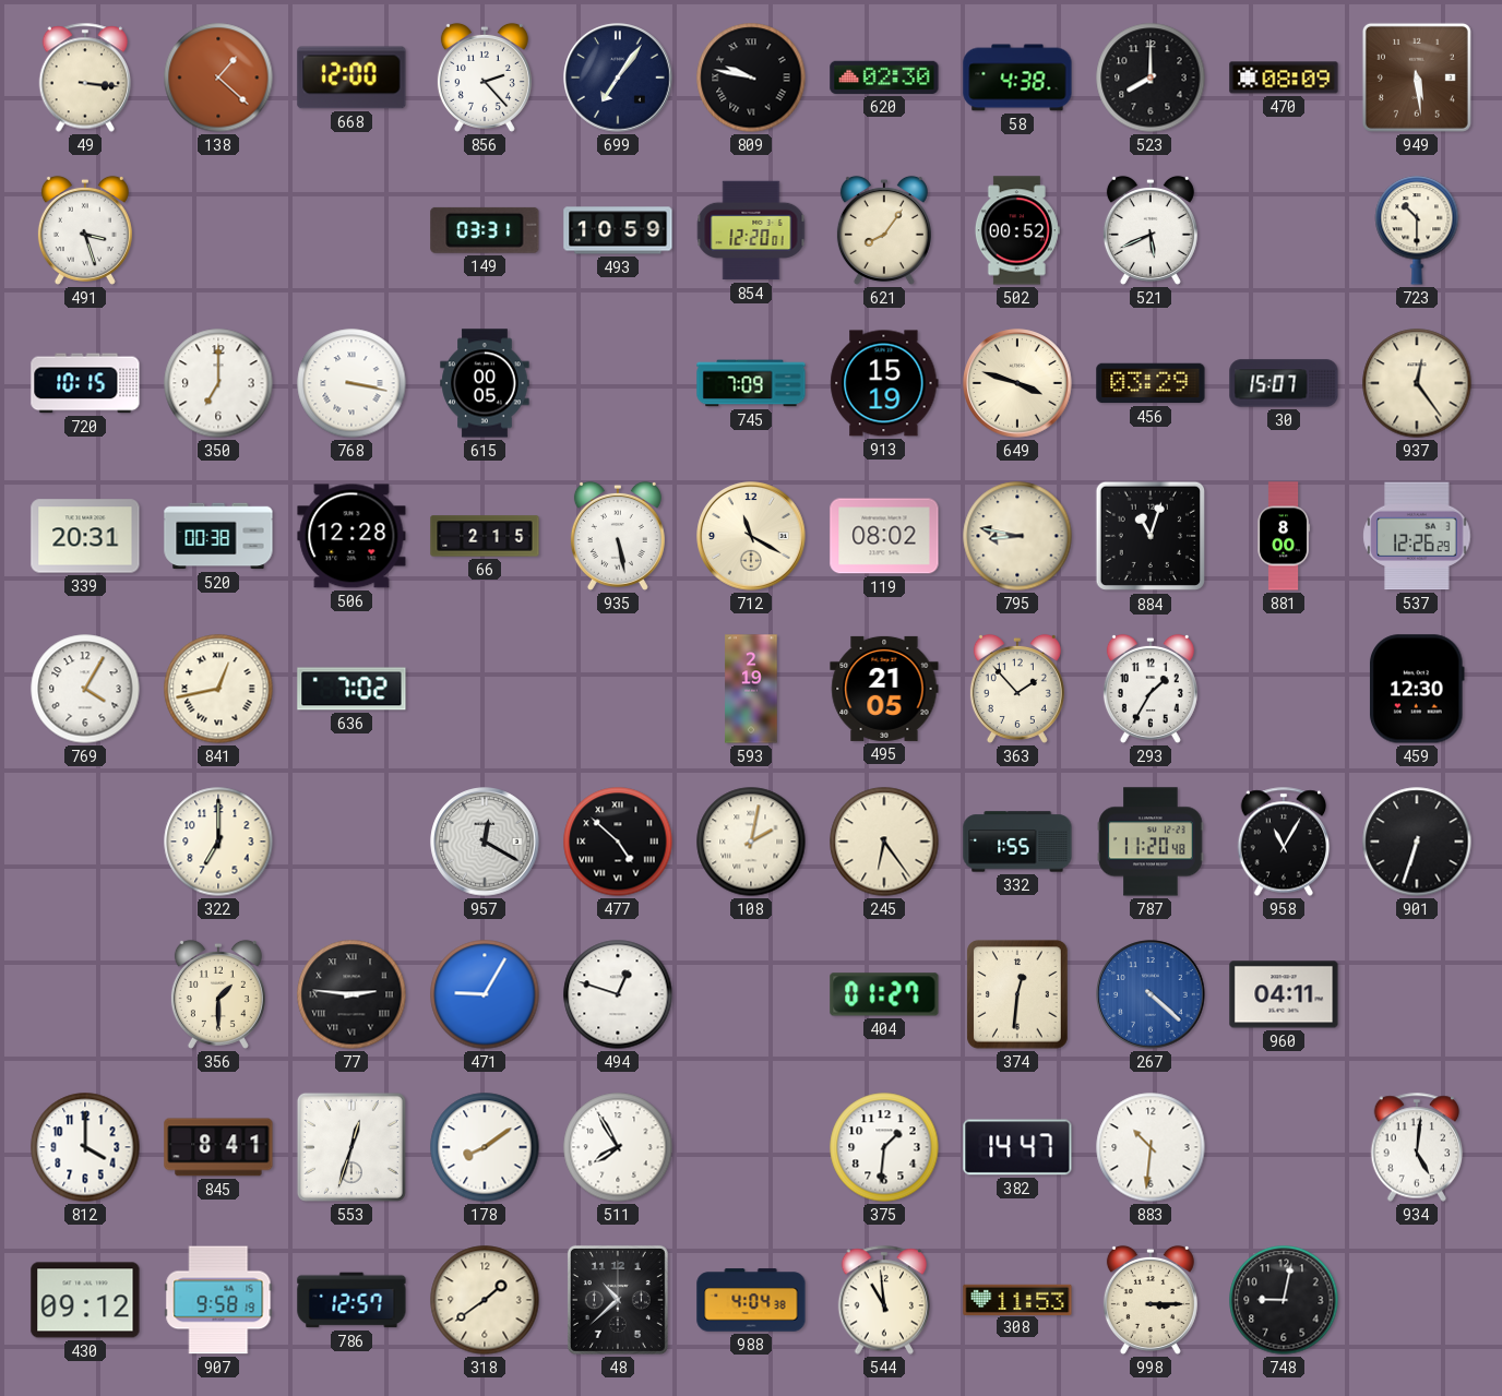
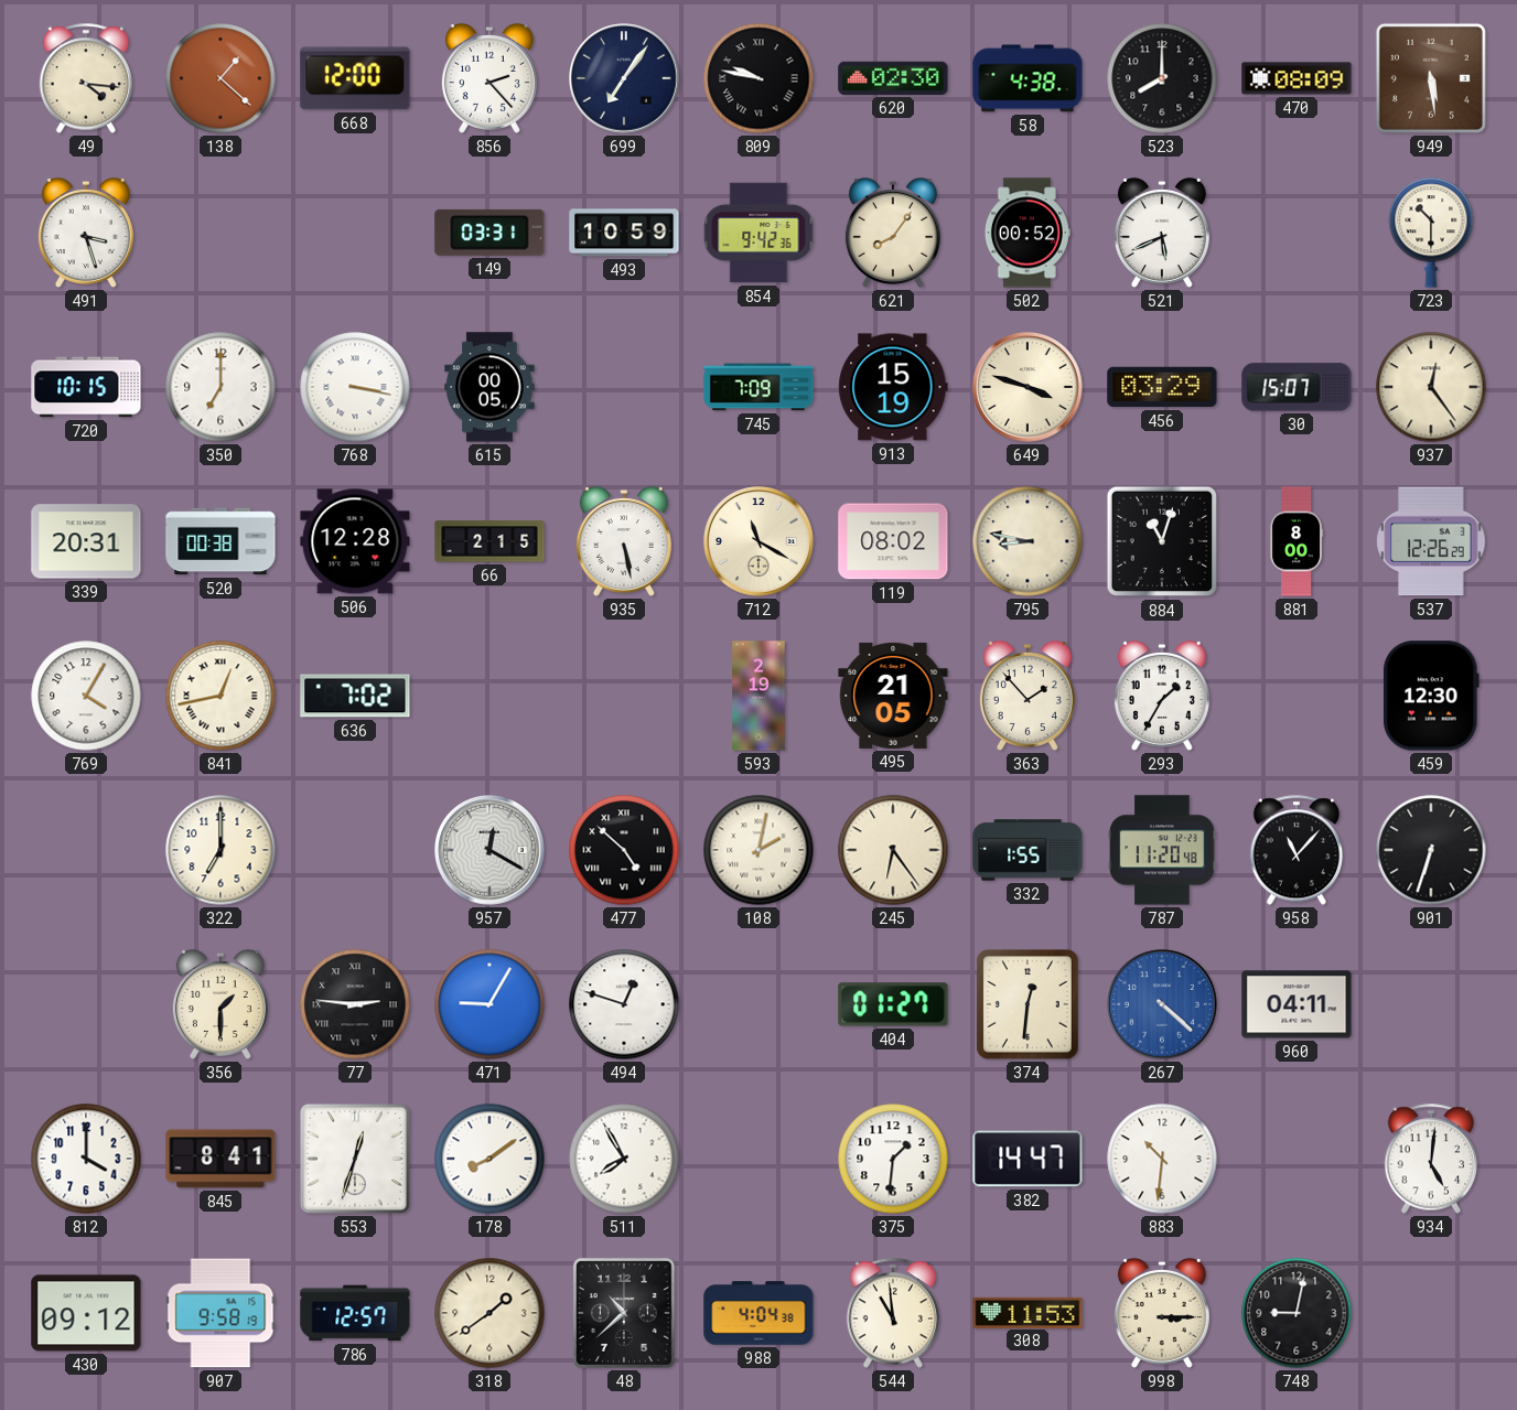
49: 3:16 -> 4:16 (86, 78)
854: 12:20 -> 9:42 (758, 233)
958: 11:05 -> 11:07 (1297, 850)
